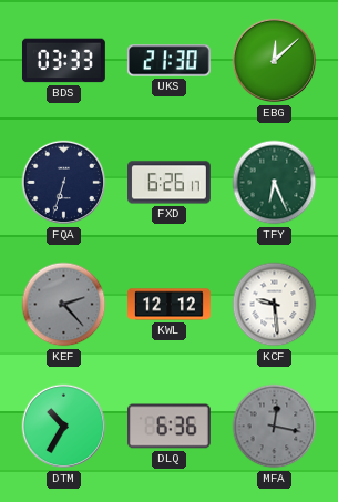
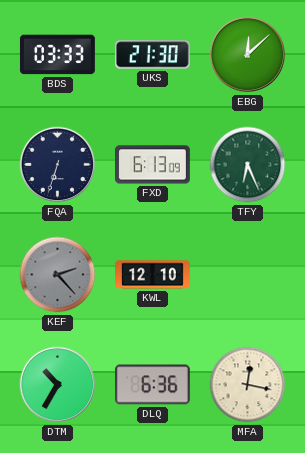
FXD: 6:26 -> 6:13 (153, 165)
KWL: 12:12 -> 12:10 (153, 275)
KCF: 9:29 -> none (275, 305)
MFA dial: grey -> cream (248, 385)
